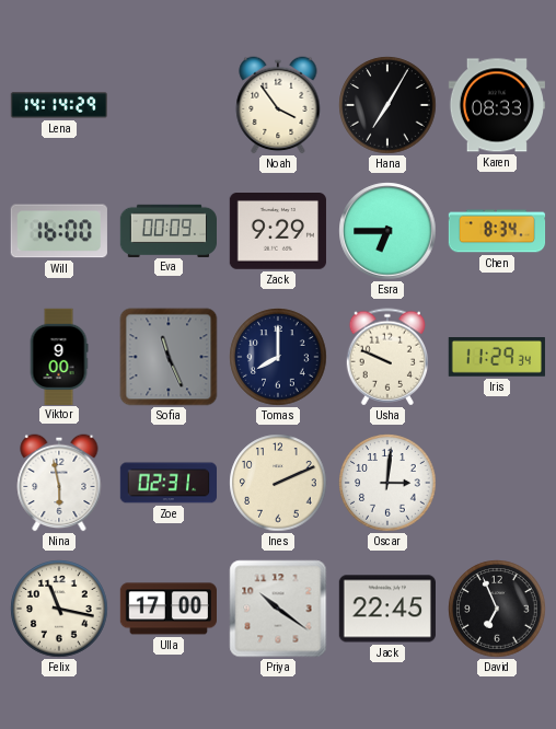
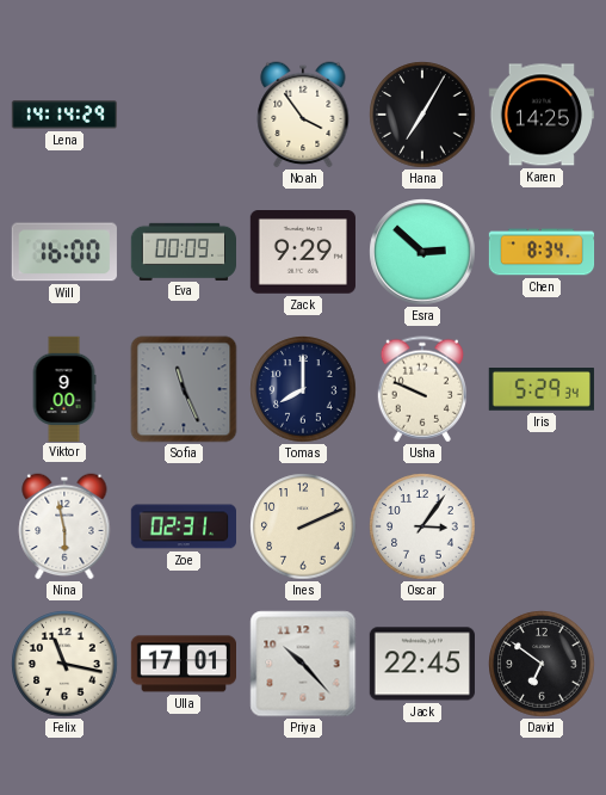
Karen: 08:33 -> 14:25 (540, 115)
Esra: 6:45 -> 2:52 (422, 252)
Iris: 11:29 -> 5:29 (542, 390)
Oscar: 3:01 -> 3:06 (422, 526)
Ulla: 17:00 -> 17:01 (183, 664)
Priya: 10:21 -> 10:23 (303, 664)
David: 6:56 -> 6:51 (542, 664)
